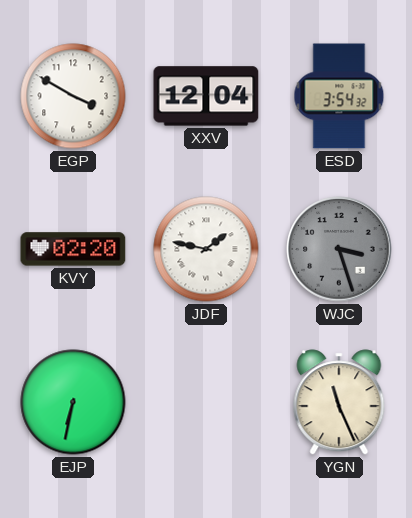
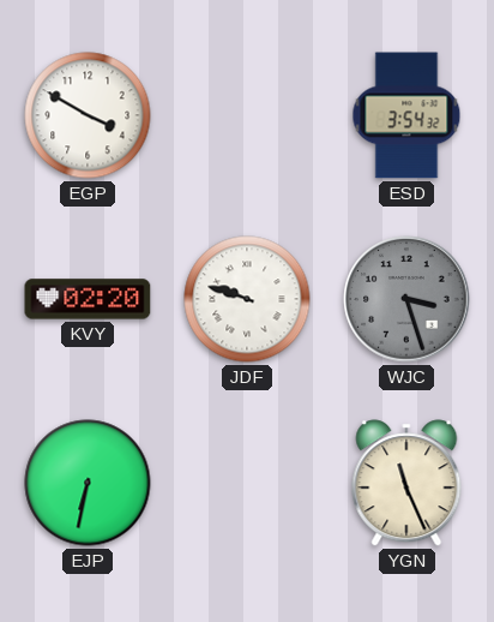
XXV: 12:04 -> none (206, 96)
JDF: 1:47 -> 9:48 (247, 299)
